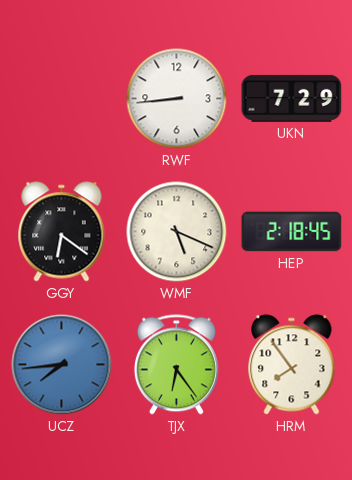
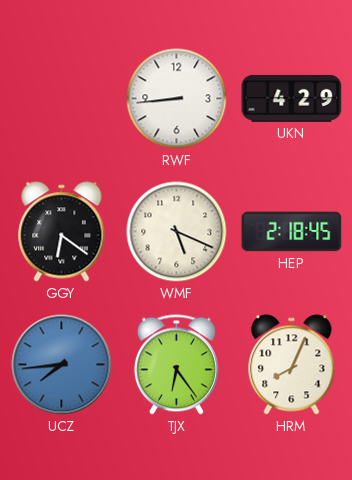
UKN: 7:29 -> 4:29 (292, 98)
HRM: 7:54 -> 8:04 (292, 365)
